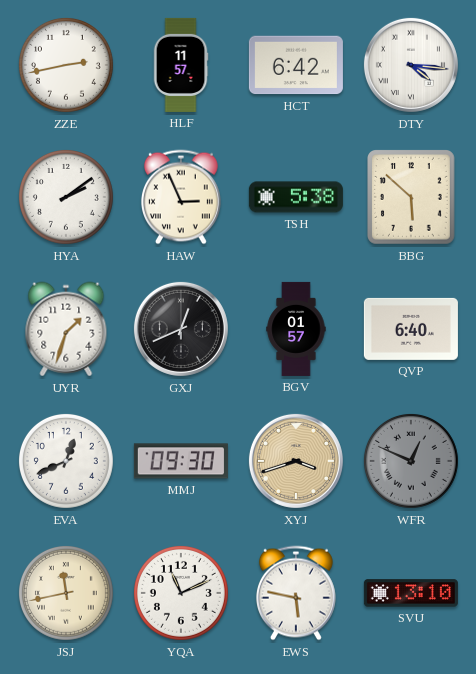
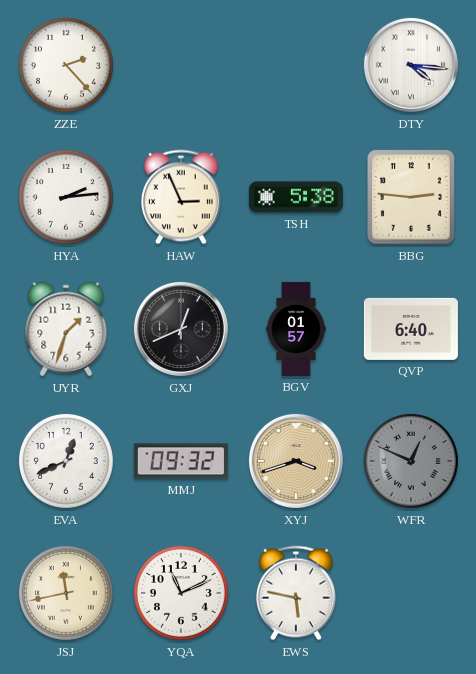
ZZE: 2:43 -> 2:23 (66, 65)
HLF: 11:57 -> none (181, 65)
HCT: 6:42 -> none (296, 65)
HYA: 2:09 -> 2:14 (66, 197)
BBG: 5:52 -> 2:46 (412, 198)
MMJ: 09:30 -> 09:32 (181, 461)
SVU: 13:10 -> none (411, 593)
